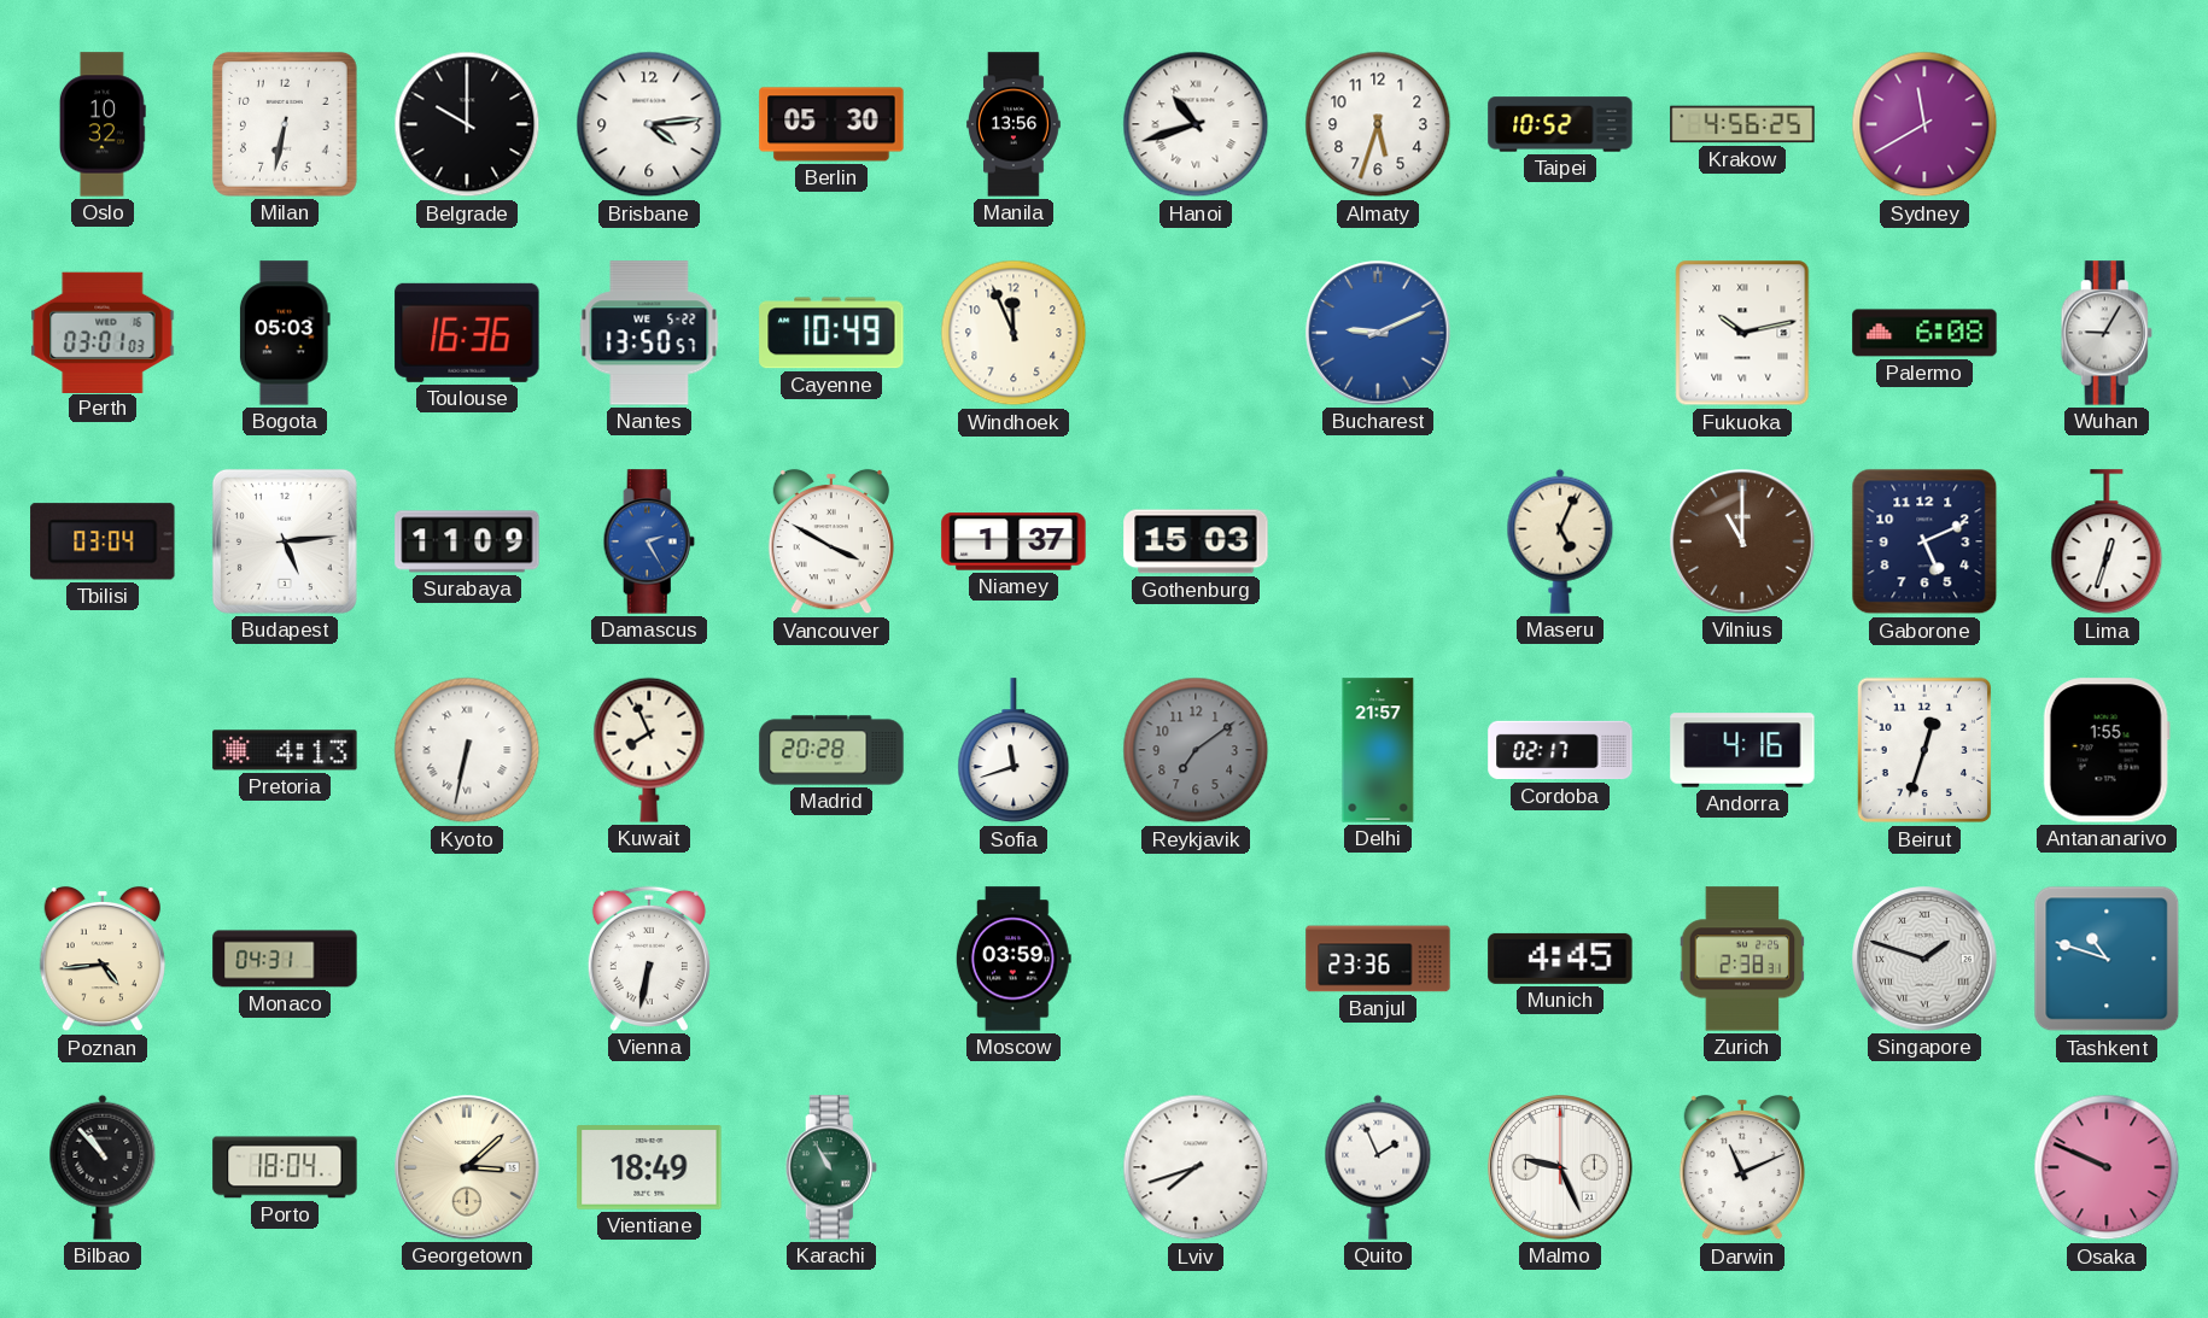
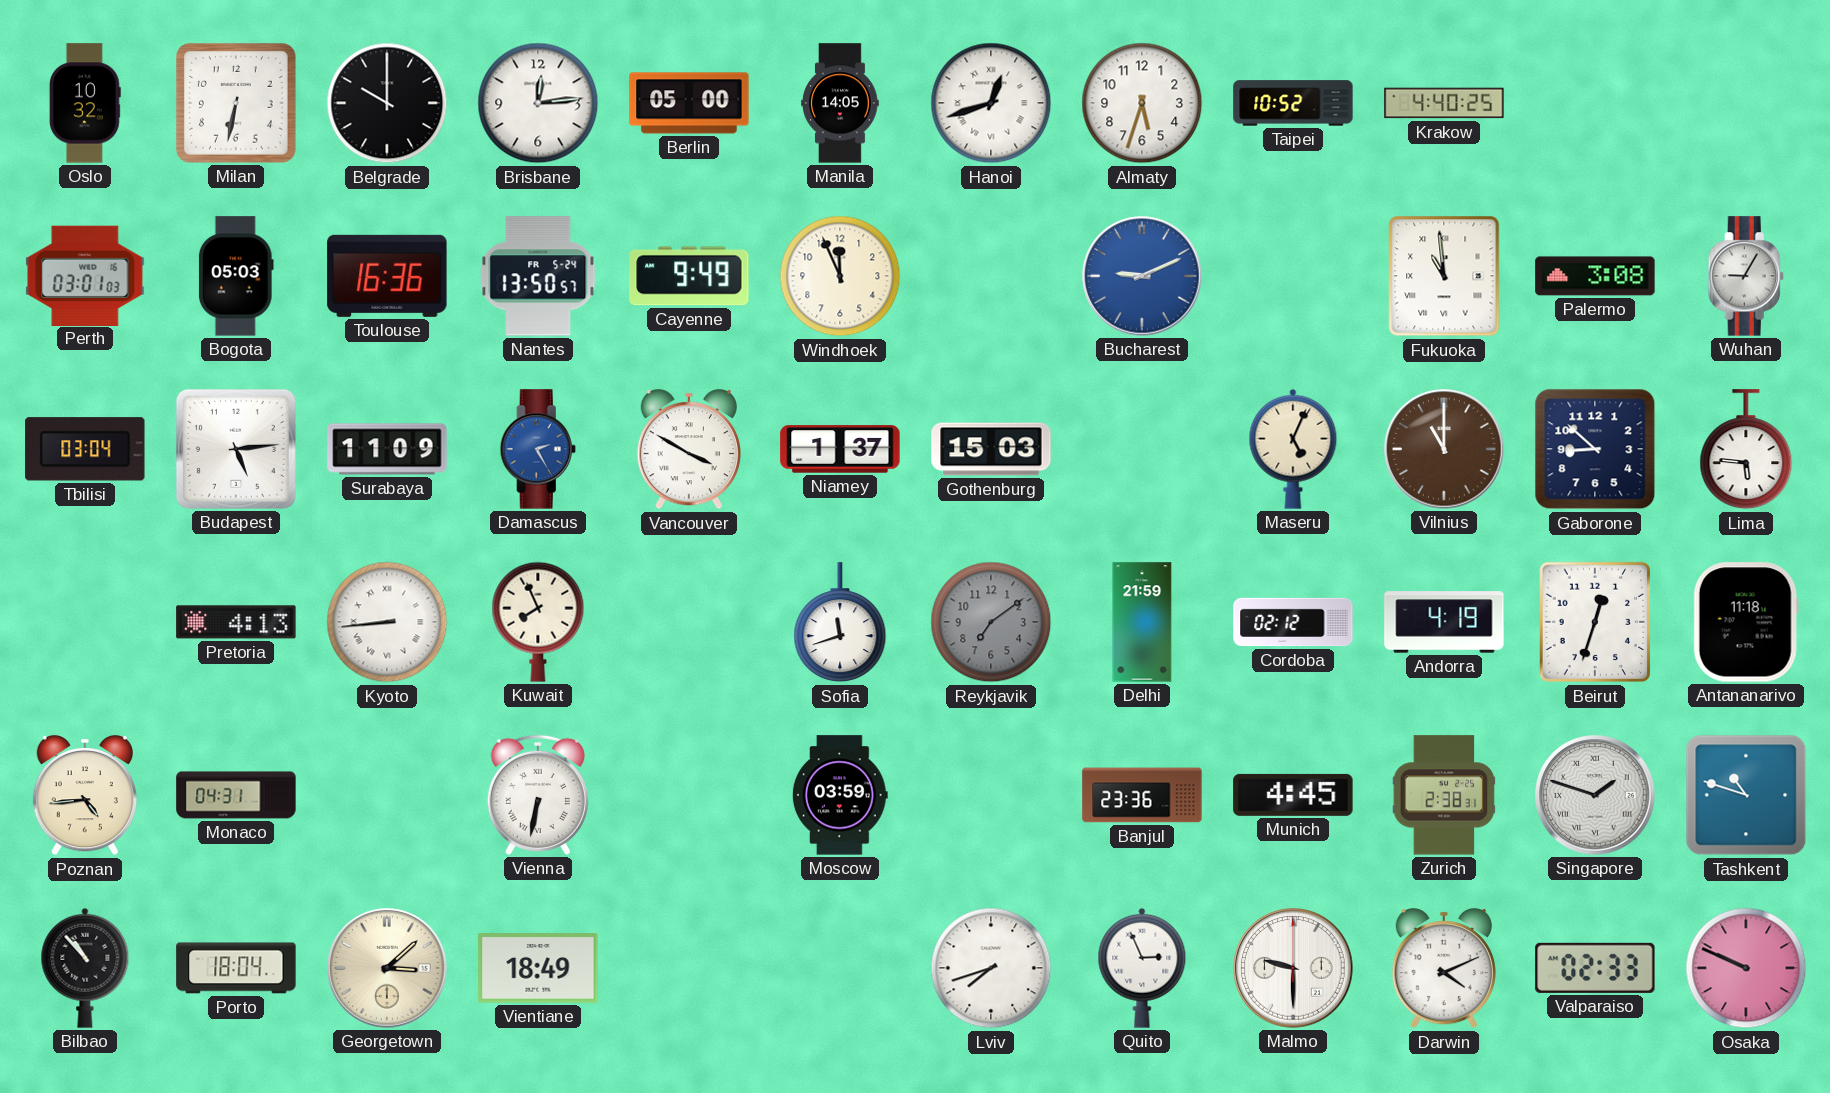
Brisbane: 4:14 -> 12:14 (538, 103)
Berlin: 05:30 -> 05:00 (689, 103)
Manila: 13:56 -> 14:05 (840, 103)
Hanoi: 10:42 -> 12:42 (991, 103)
Krakow: 4:56 -> 4:40 (1444, 103)
Sydney: 11:40 -> none (1924, 124)
Nantes date: WE 5-22 -> FR 5-24 (538, 276)
Cayenne: 10:49 -> 9:49 (689, 276)
Fukuoka: 10:13 -> 10:59 (1444, 276)
Palermo: 6:08 -> 3:08 (1595, 276)
Gaborone: 5:11 -> 8:52 (1595, 449)
Lima: 12:33 -> 5:46 (1746, 450)
Kyoto: 6:32 -> 8:44 (387, 622)
Madrid: 20:28 -> none (831, 750)
Delhi: 21:57 -> 21:59 (1142, 622)
Cordoba: 02:17 -> 02:12 (1293, 622)
Andorra: 4:16 -> 4:19 (1444, 622)
Antananarivo: 1:55 -> 11:18 (1746, 622)
Karachi: 10:55 -> none (831, 1167)
Quito: 1:56 -> 2:56 (1142, 968)
Malmo: 9:26 -> 9:30 (1293, 968)
Darwin: 11:11 -> 4:11 (1443, 968)
Valparaiso: none -> 02:33 (1595, 968)
